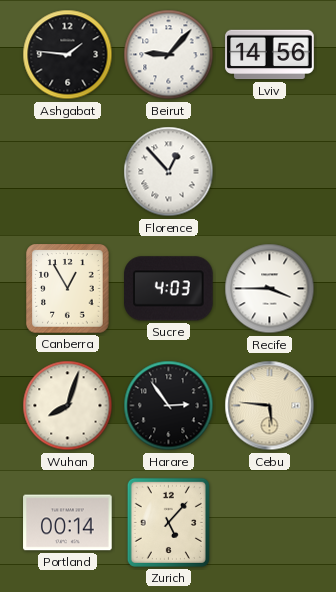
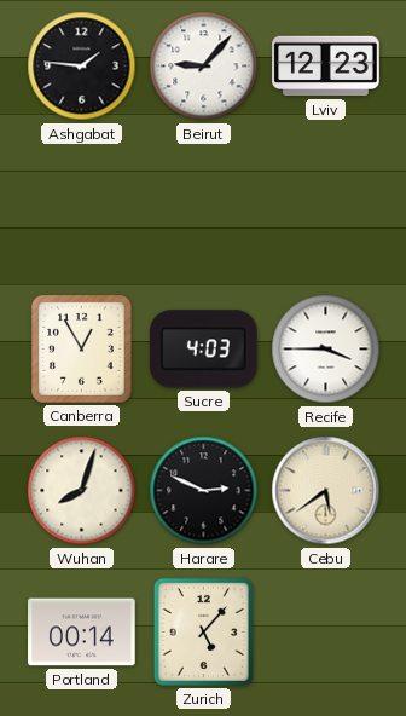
Lviv: 14:56 -> 12:23 (326, 67)
Florence: 12:53 -> none (169, 172)
Harare: 2:54 -> 2:49 (204, 491)
Cebu: 5:46 -> 5:39 (326, 491)
